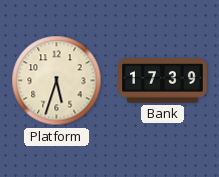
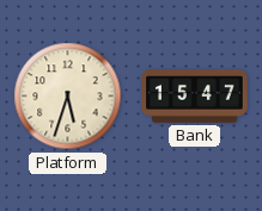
Bank: 17:39 -> 15:47 (195, 97)
